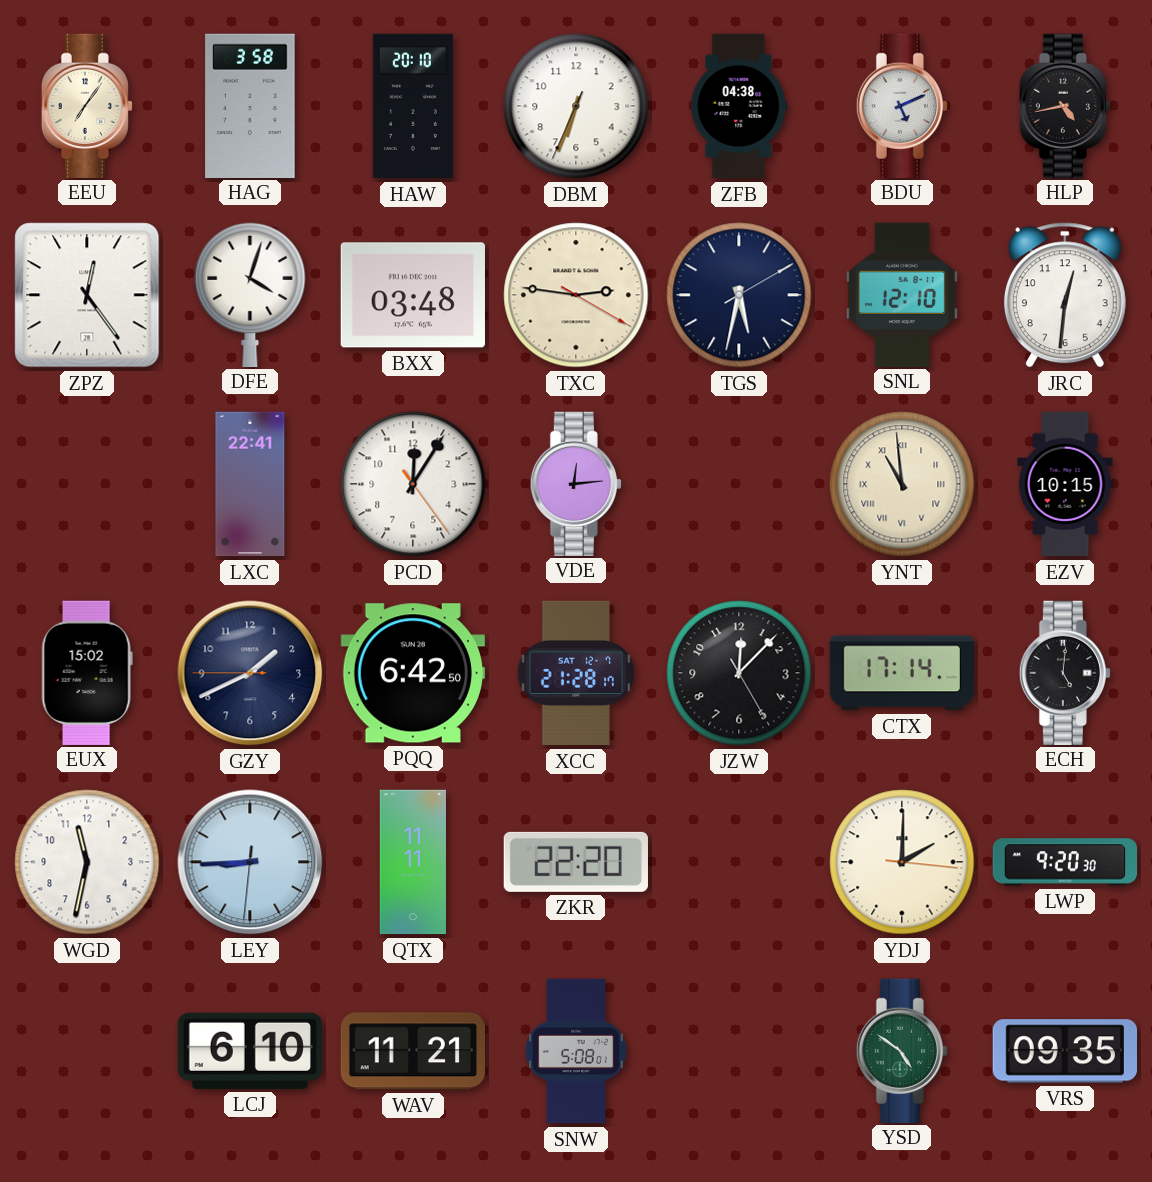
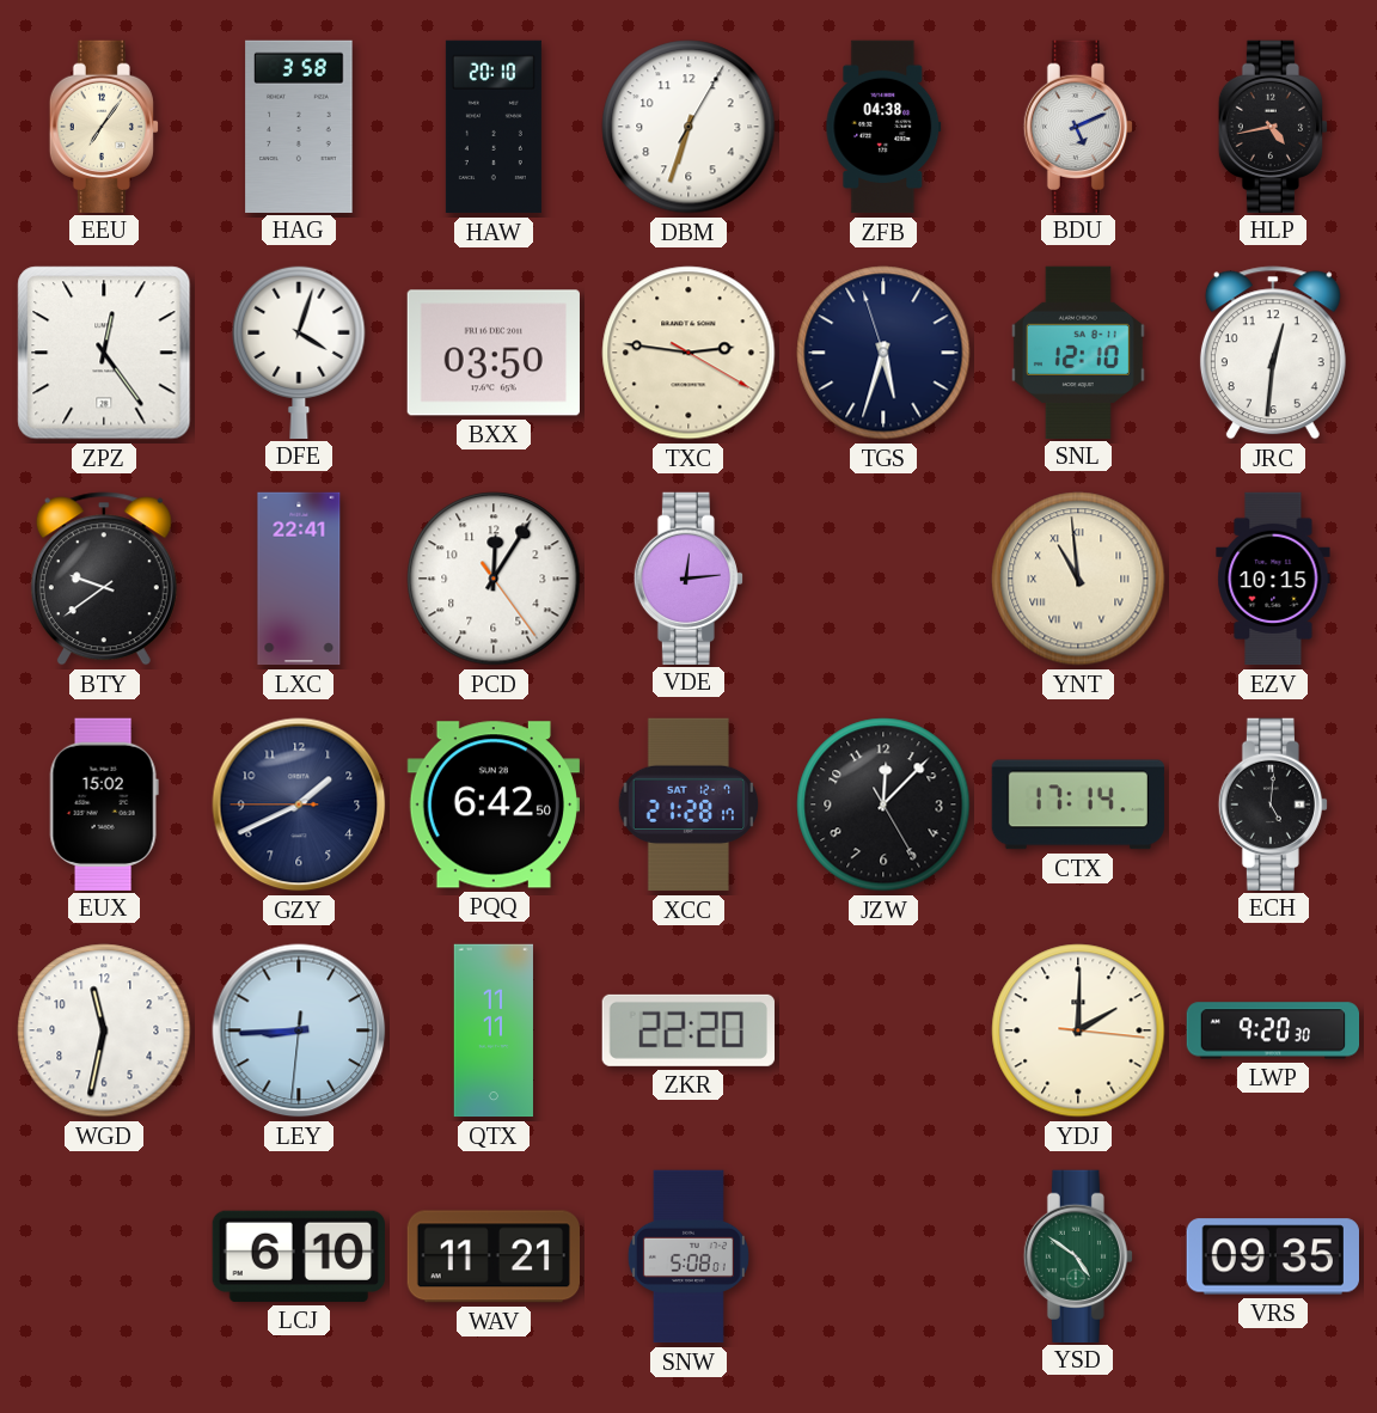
DBM: 6:33:34 -> 6:33:05 (688, 127)
BXX: 03:48 -> 03:50 (494, 353)
TGS: 5:32:10 -> 5:32:57 (883, 353)
BTY: none -> 9:39 (104, 579)
